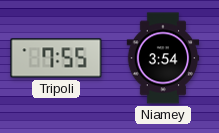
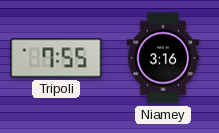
Niamey: 3:54 -> 3:16 (163, 58)
